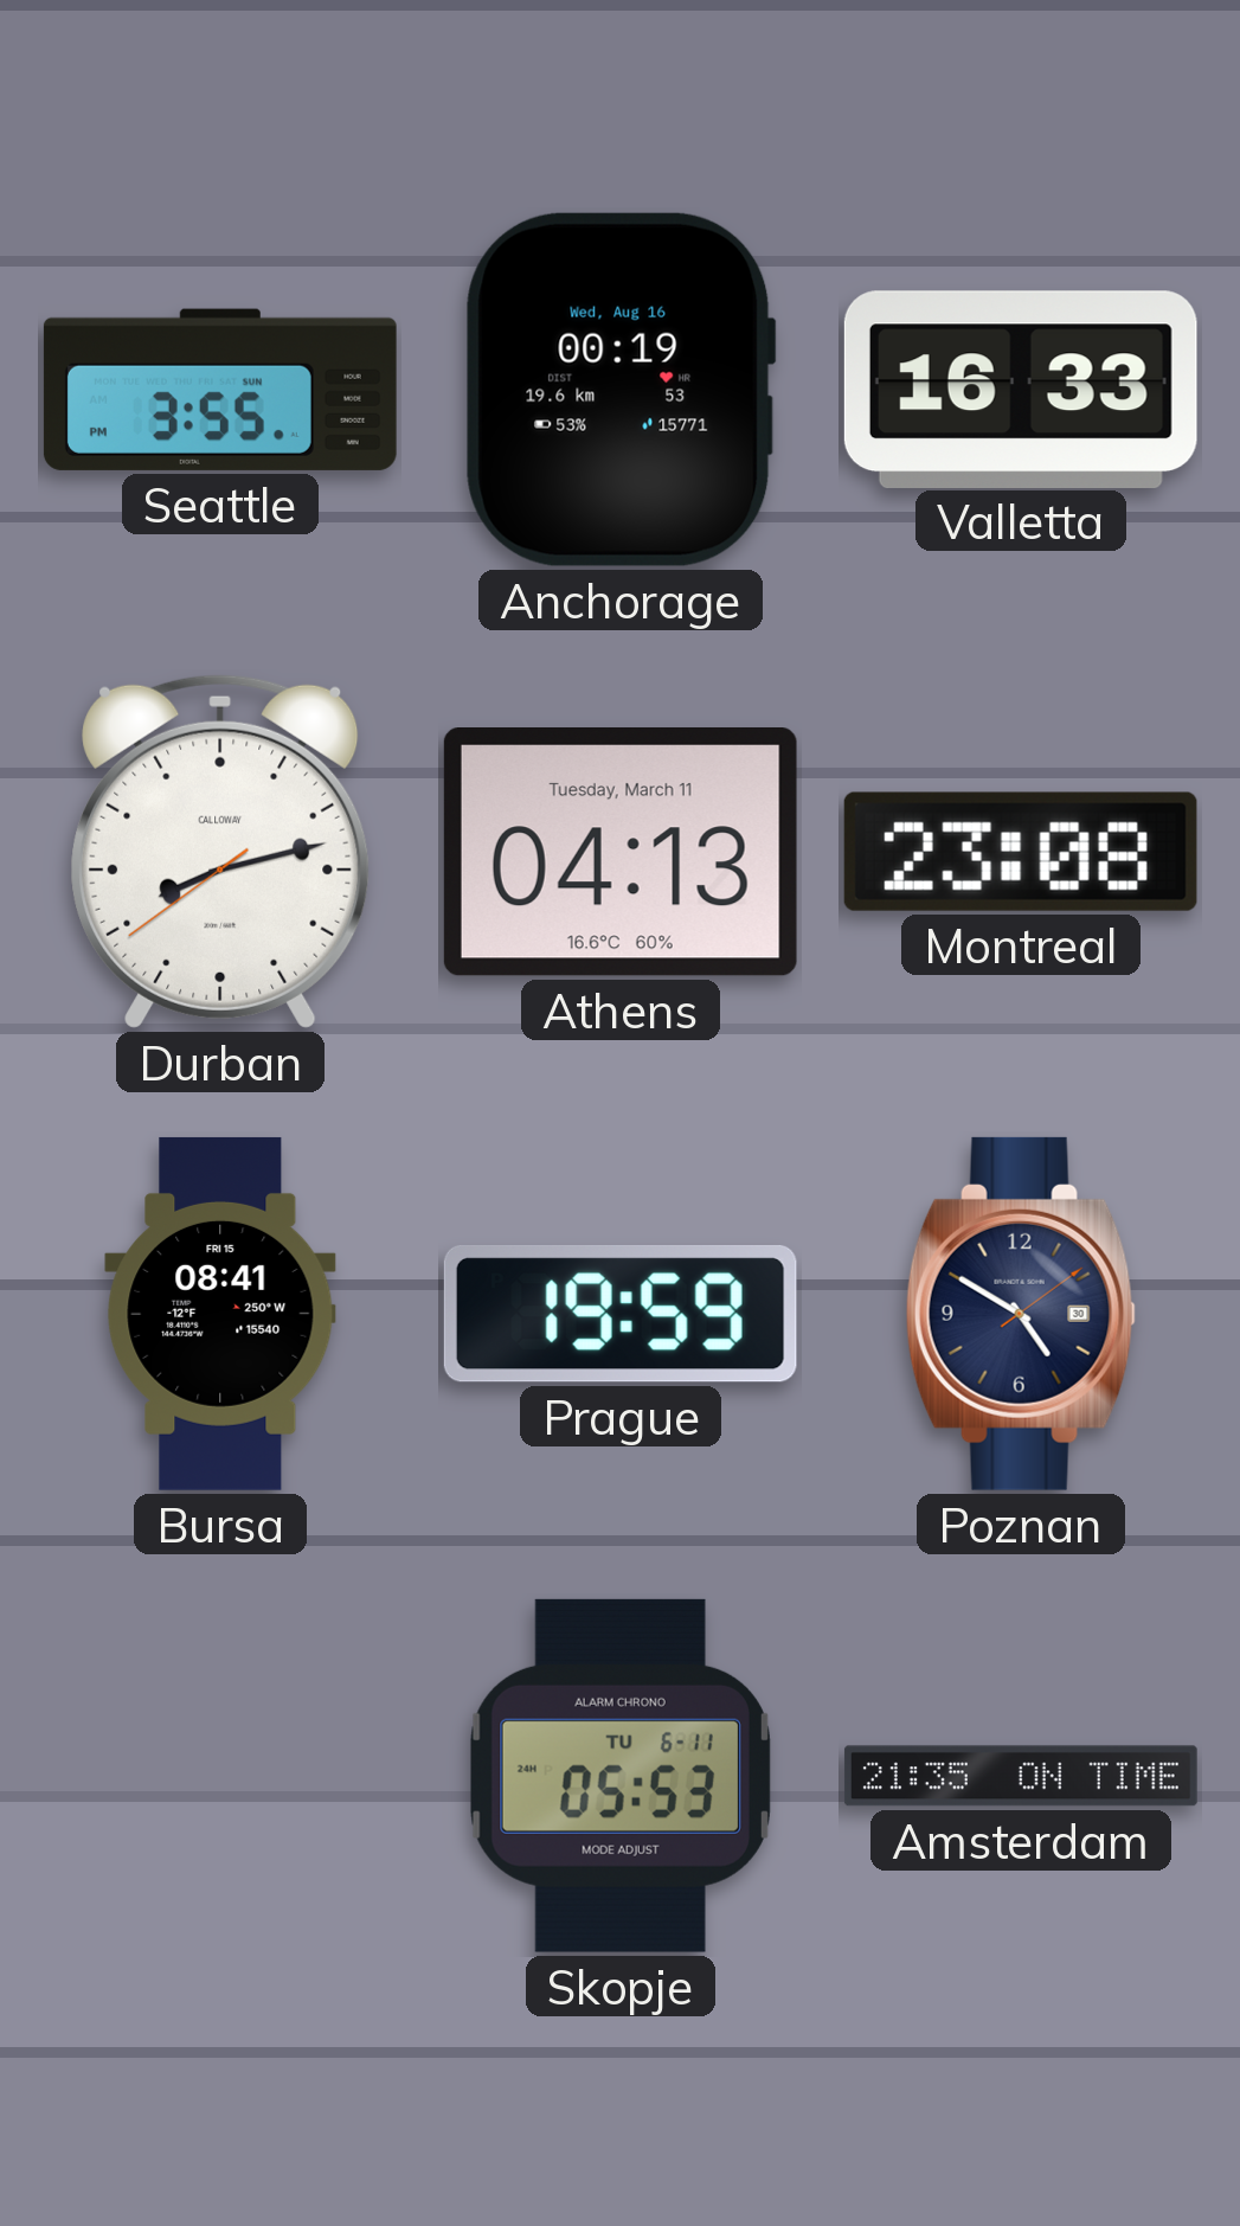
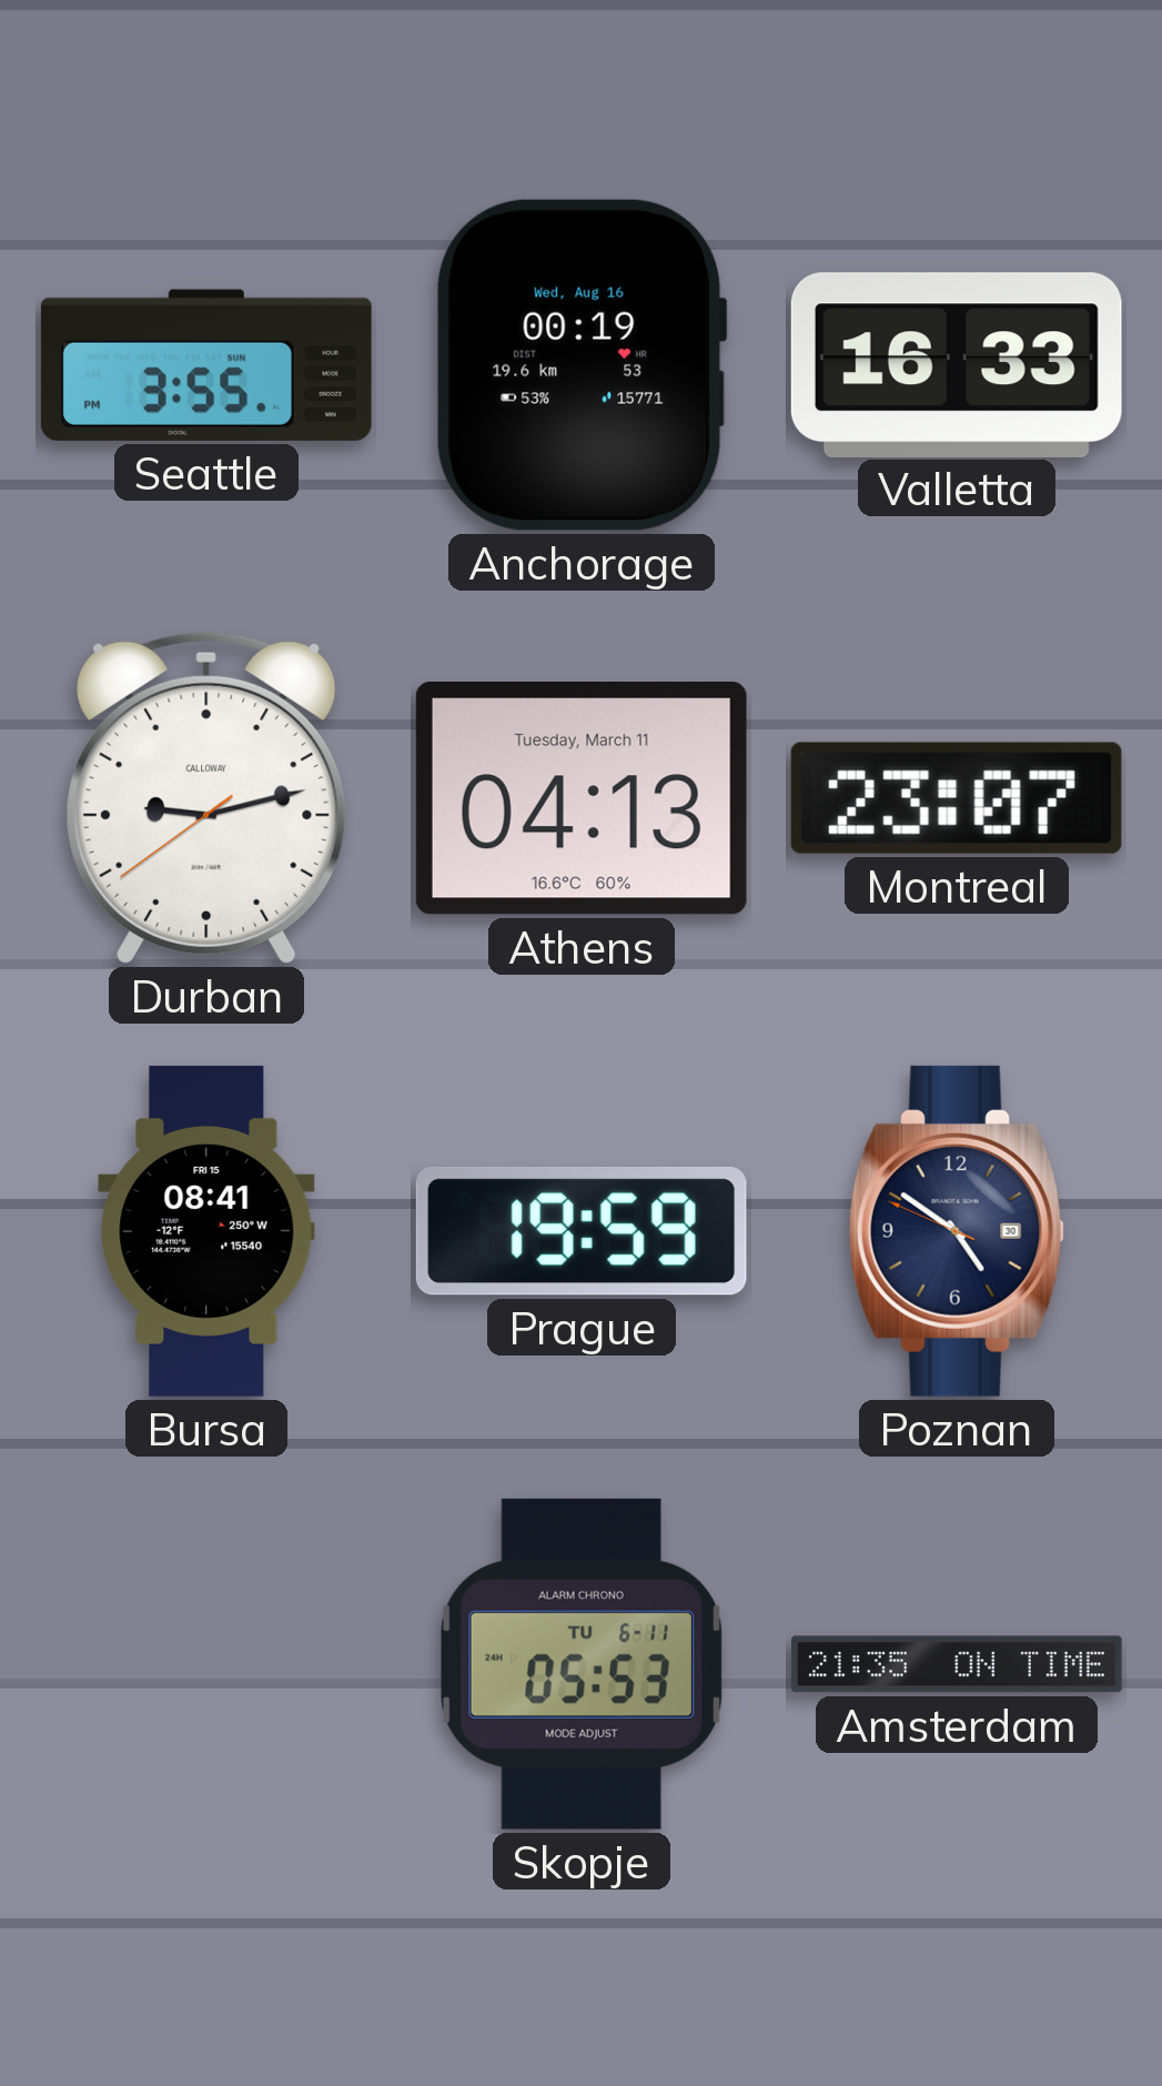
Durban: 8:12 -> 9:12 (206, 798)
Montreal: 23:08 -> 23:07 (957, 798)
Poznan: 4:50:09 -> 4:50:49 (957, 1231)
